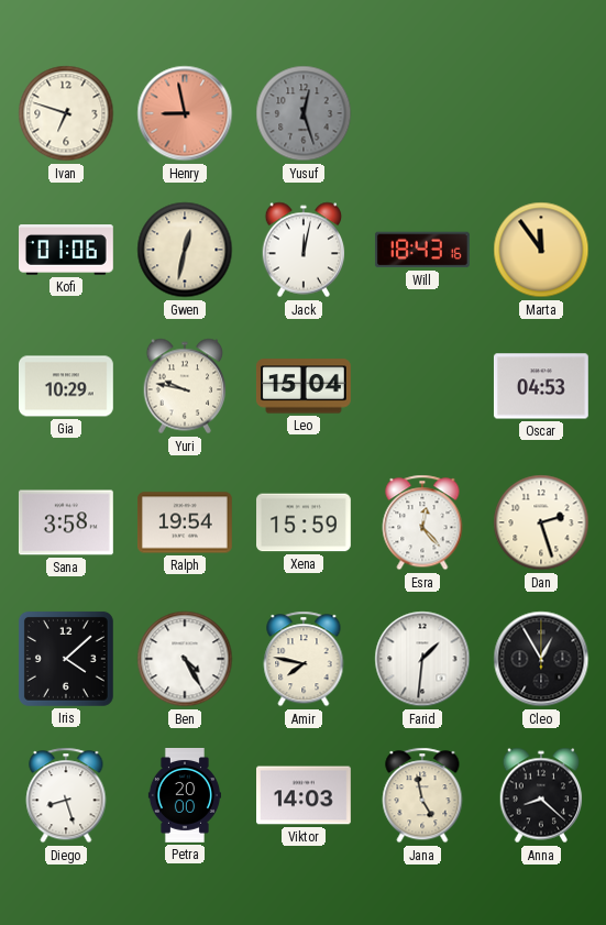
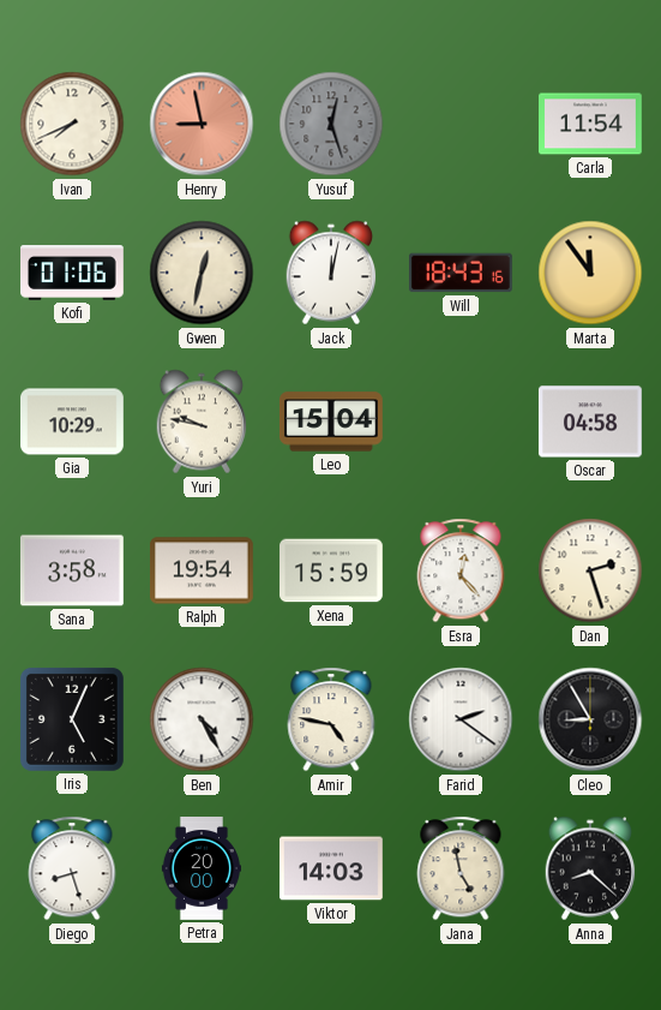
Ivan: 6:48 -> 7:41 (72, 124)
Carla: none -> 11:54 (591, 124)
Oscar: 04:53 -> 04:58 (590, 422)
Iris: 4:08 -> 5:04 (72, 719)
Amir: 7:47 -> 4:47 (331, 719)
Farid: 1:31 -> 2:21 (461, 719)
Cleo: 12:55 -> 8:55 (590, 719)
